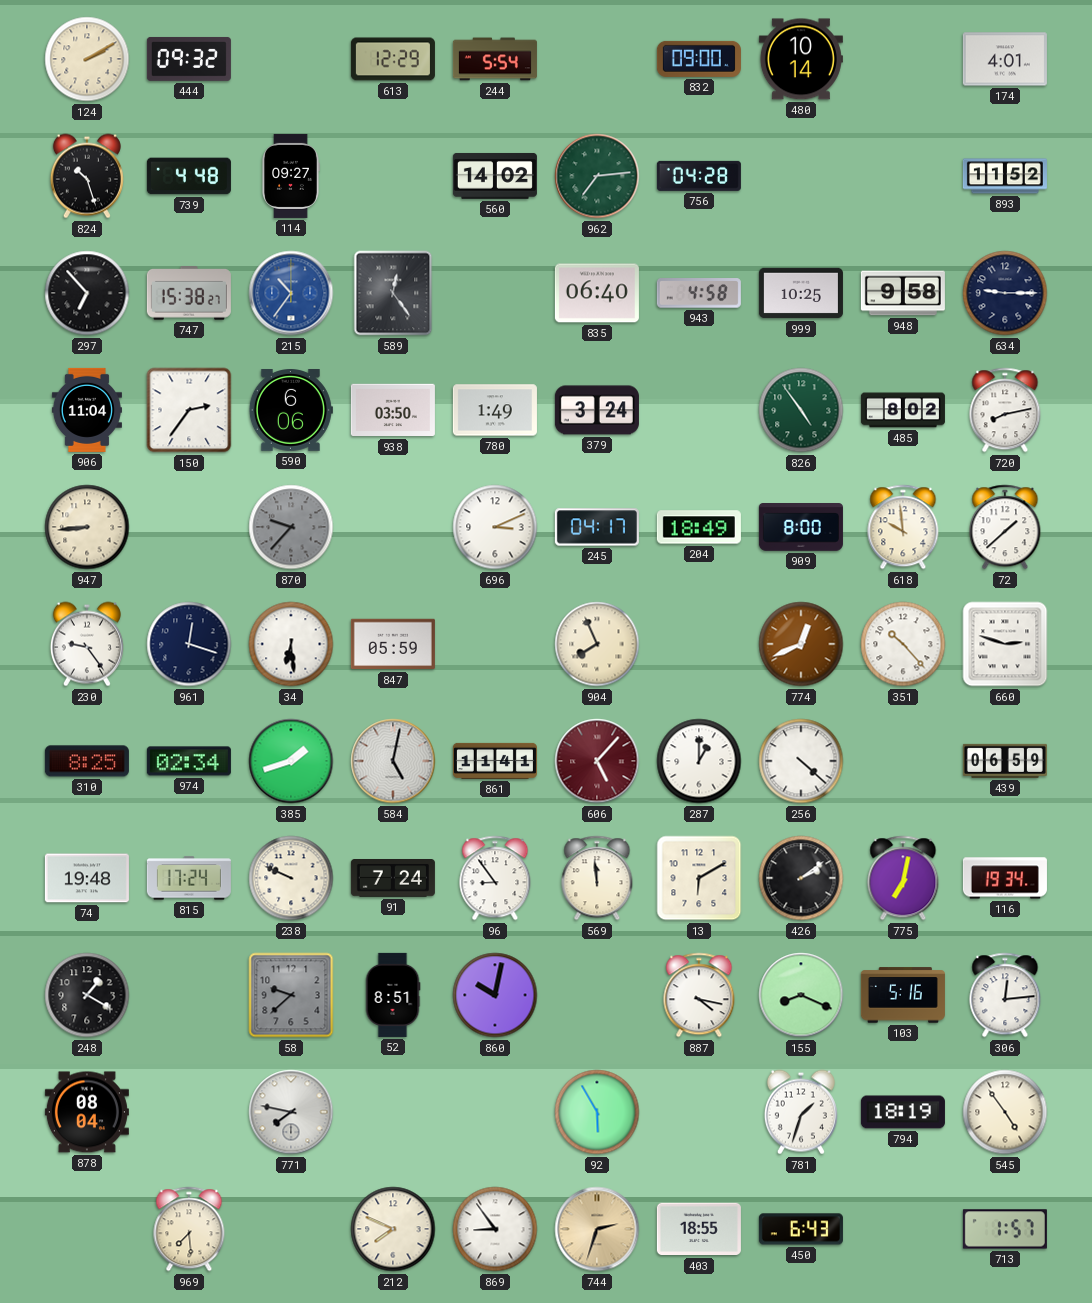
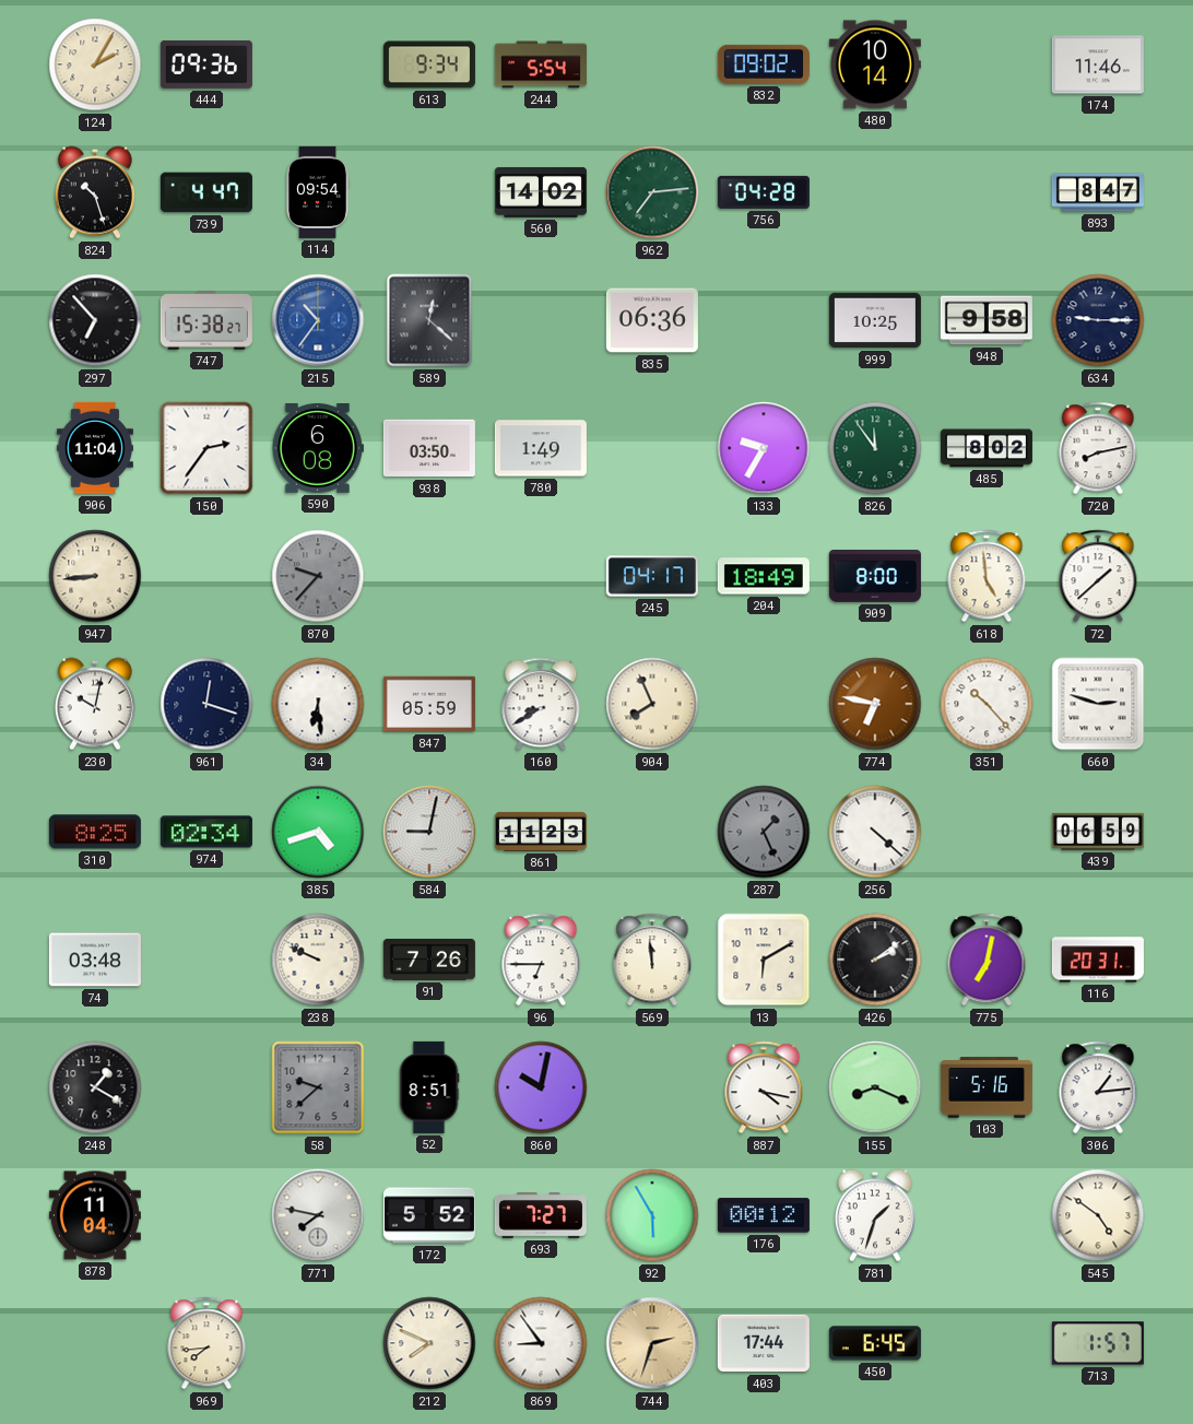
124: 2:10 -> 2:05 (95, 64)
444: 09:32 -> 09:36 (206, 64)
613: 12:29 -> 9:34 (429, 64)
832: 09:00 -> 09:02 (764, 64)
174: 4:01 -> 11:46 (1098, 64)
739: 4:48 -> 4:47 (206, 192)
114: 09:27 -> 09:54 (318, 192)
893: 11:52 -> 8:47 (1098, 192)
589: 12:24 -> 12:22 (429, 320)
835: 06:40 -> 06:36 (652, 320)
943: 4:58 -> none (699, 293)
590: 6:06 -> 6:08 (318, 449)
379: 3:24 -> none (597, 410)
133: none -> 9:35 (764, 448)
826: 4:54 -> 11:54 (875, 448)
696: 3:11 -> none (495, 527)
618: 9:59 -> 4:59 (987, 576)
230: 9:24 -> 10:02 (95, 704)
160: none -> 8:40 (541, 704)
774: 12:41 -> 6:47 (875, 704)
385: 1:42 -> 4:42 (318, 832)
584: 5:02 -> 9:02 (429, 832)
861: 11:41 -> 11:23 (541, 832)
606: 5:07 -> none (597, 761)
287: 1:00 -> 1:26 (764, 832)
287 dial: white -> grey (764, 832)
74: 19:48 -> 03:48 (95, 960)
815: 17:24 -> none (189, 878)
91: 7:24 -> 7:26 (429, 961)
96: 8:54 -> 6:45 (541, 960)
116: 19:34 -> 20:31 (1098, 960)
306: 12:14 -> 1:14 (1098, 1087)
878: 08:04 -> 11:04 (95, 1215)
172: none -> 5:52 (429, 1215)
693: none -> 7:27 (541, 1216)
176: none -> 00:12 (764, 1215)
794: 18:19 -> none (903, 1112)
545: 4:54 -> 4:51 (1098, 1215)
969: 7:29 -> 7:44 (206, 1343)
403: 18:55 -> 17:44 (764, 1343)
450: 6:43 -> 6:45 (875, 1343)
